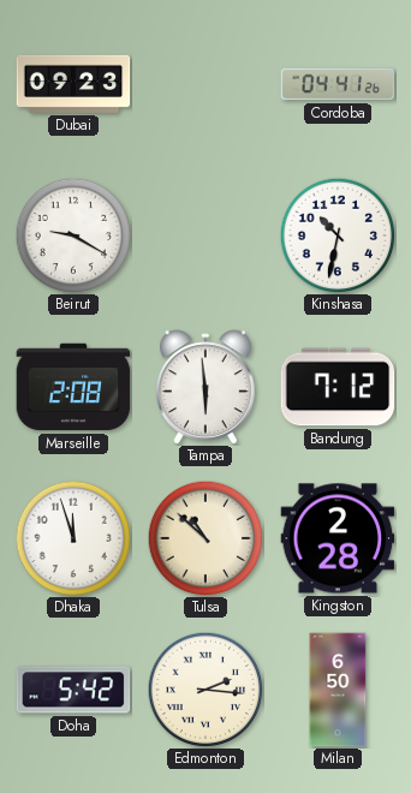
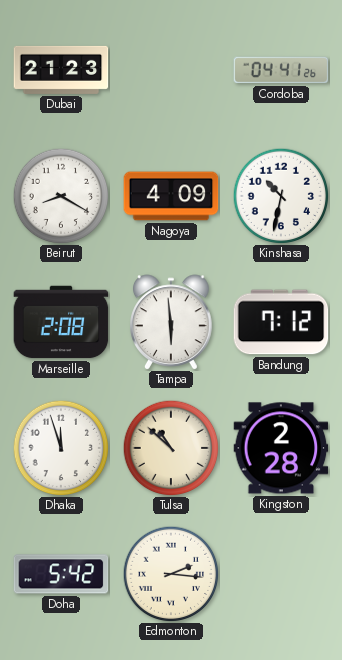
Dubai: 09:23 -> 21:23 (61, 70)
Beirut: 9:20 -> 8:20 (61, 196)
Nagoya: none -> 4:09 (171, 196)
Milan: 6:50 -> none (338, 690)
